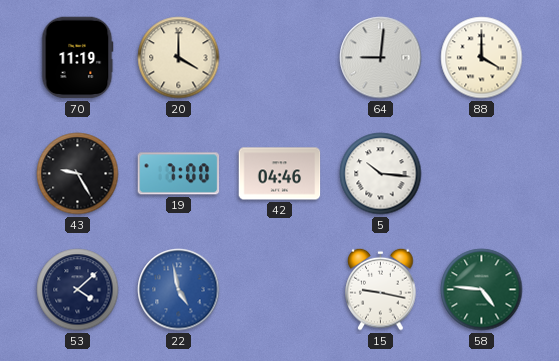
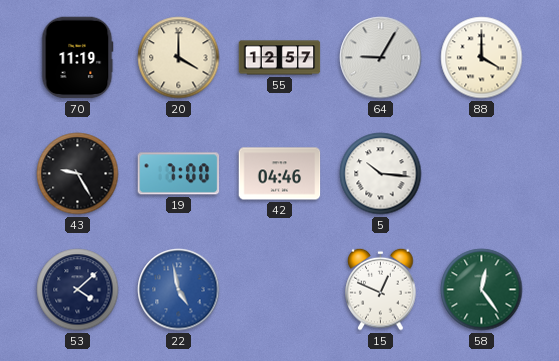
55: none -> 12:57 (280, 58)
64: 9:01 -> 9:05 (381, 58)
15: 9:17 -> 12:49 (381, 289)
58: 4:46 -> 12:24 (482, 290)
